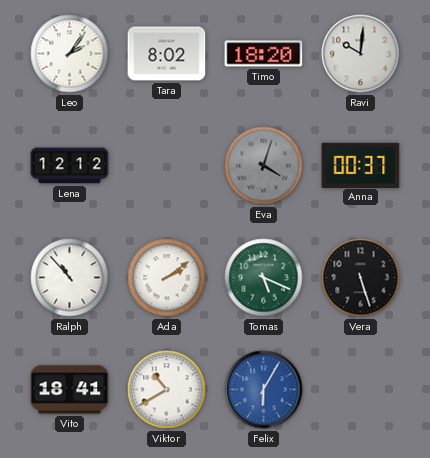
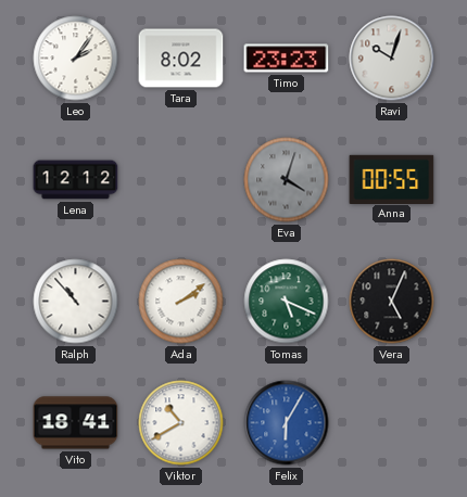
Timo: 18:20 -> 23:23 (287, 59)
Ravi: 10:01 -> 10:03 (392, 59)
Anna: 00:37 -> 00:55 (392, 179)
Vera: 5:27 -> 5:04 (392, 302)
